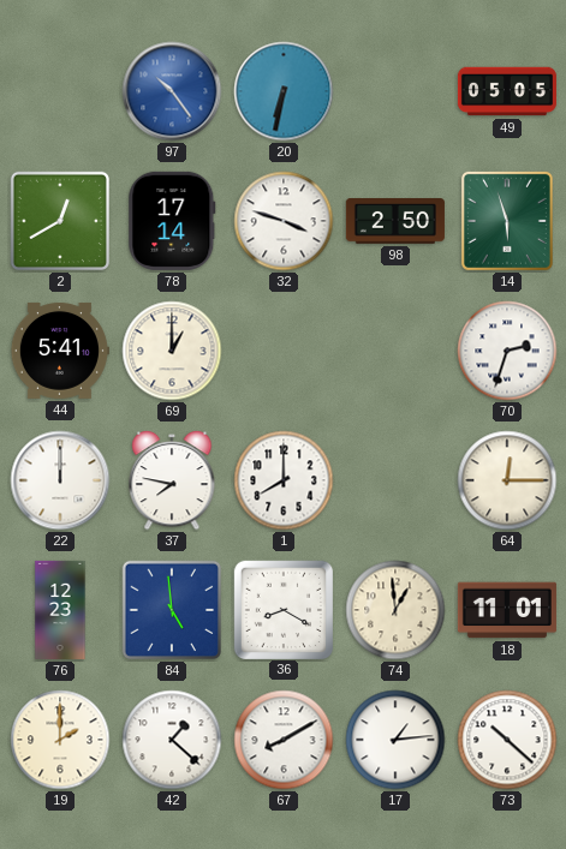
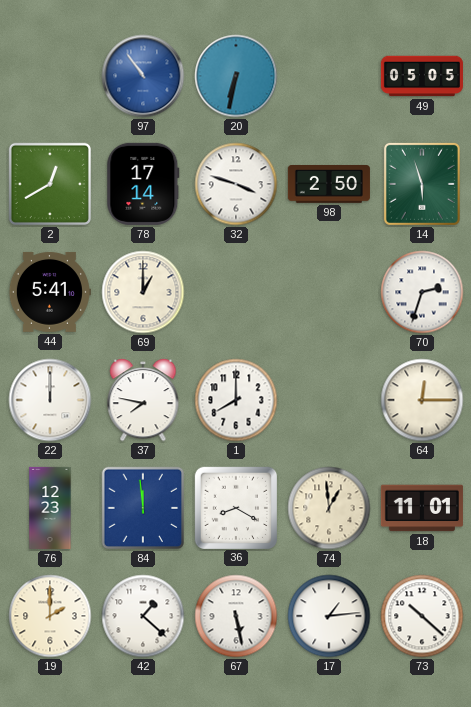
97: 10:24 -> 10:54 (143, 76)
84: 4:59 -> 11:59 (143, 508)
67: 8:10 -> 5:28 (236, 616)
